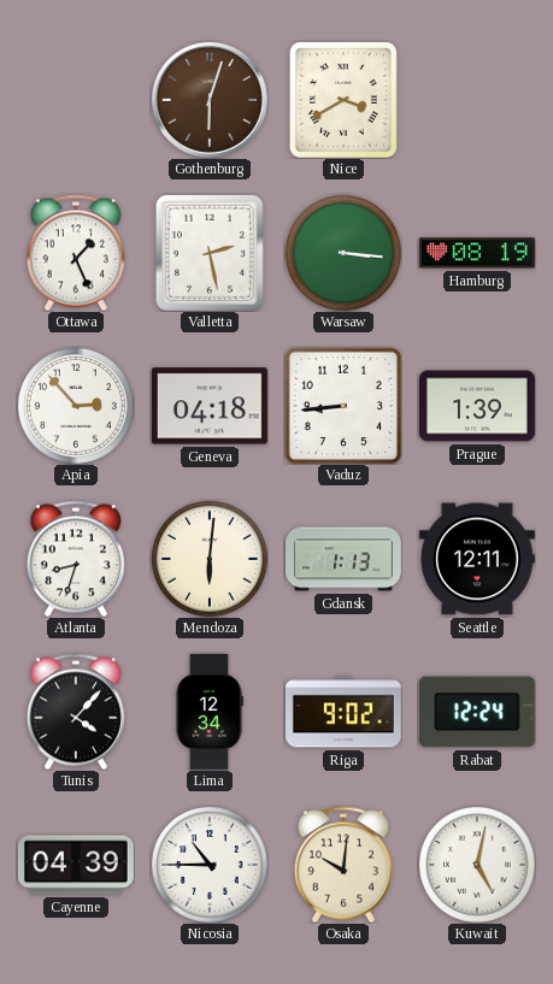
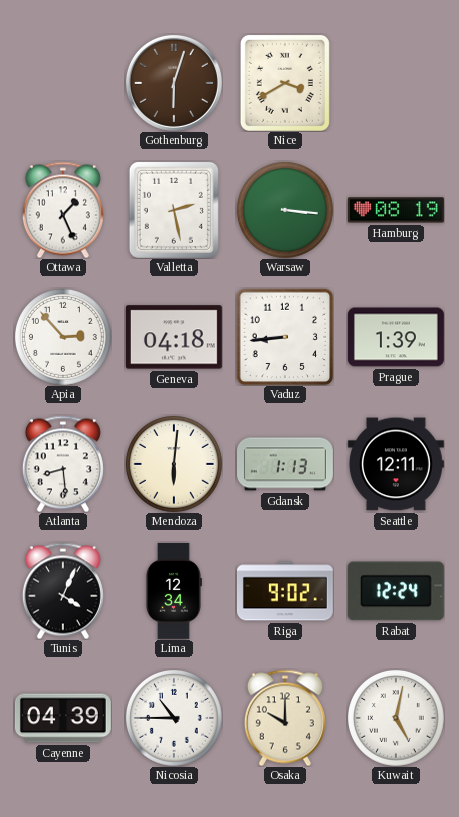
Atlanta: 8:33 -> 8:29 (63, 464)
Tunis: 4:07 -> 4:04 (63, 591)
Osaka: 10:01 -> 10:00 (285, 718)
